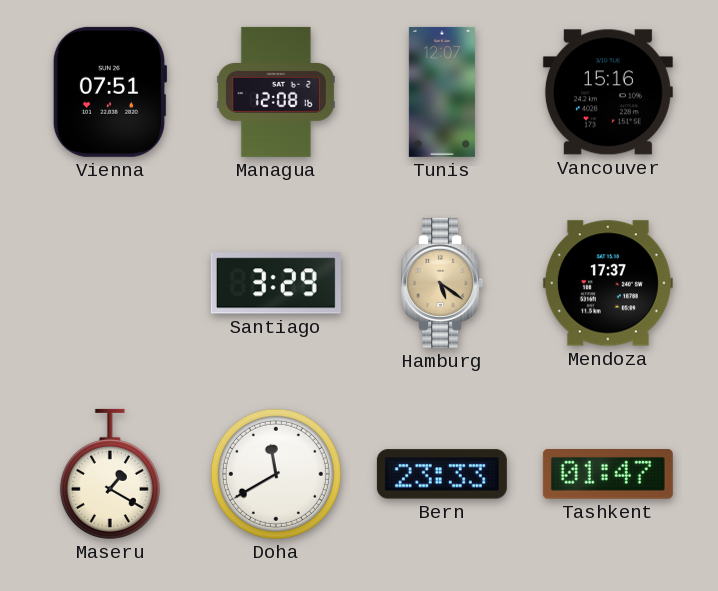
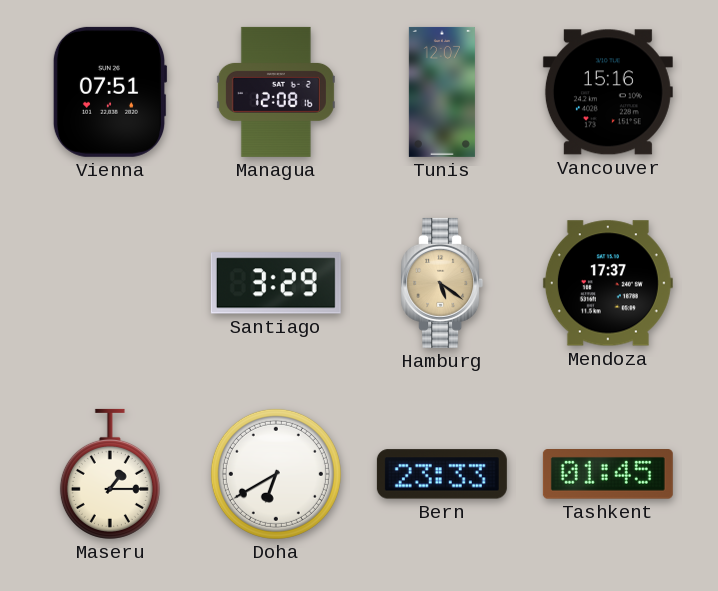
Maseru: 1:20 -> 1:15 (110, 474)
Doha: 11:40 -> 6:40 (276, 474)
Tashkent: 01:47 -> 01:45 (608, 475)
